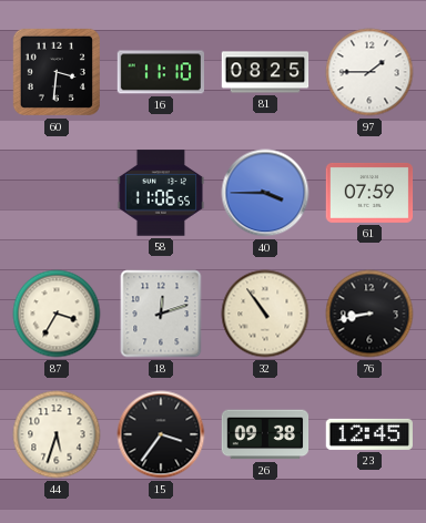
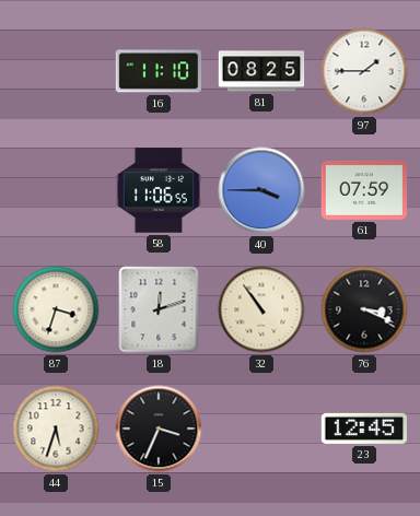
60: 3:31 -> none (57, 72)
87: 3:35 -> 3:33 (56, 309)
76: 8:43 -> 3:19 (364, 309)
15: 3:36 -> 3:34 (159, 429)
26: 09:38 -> none (265, 434)
